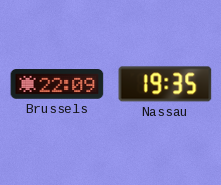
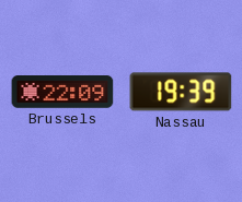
Nassau: 19:35 -> 19:39 (181, 92)
